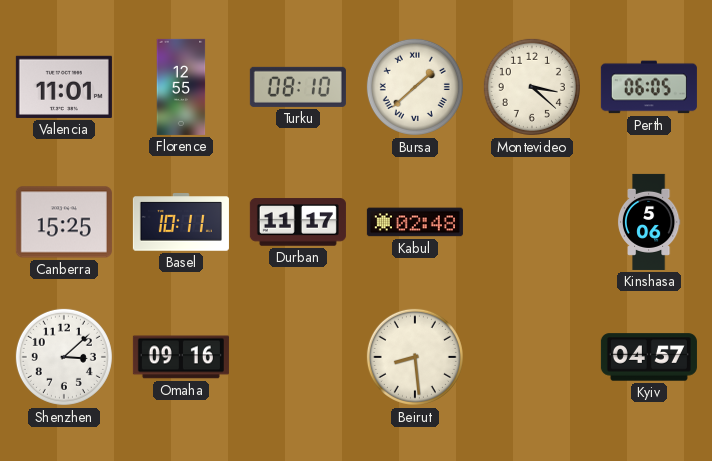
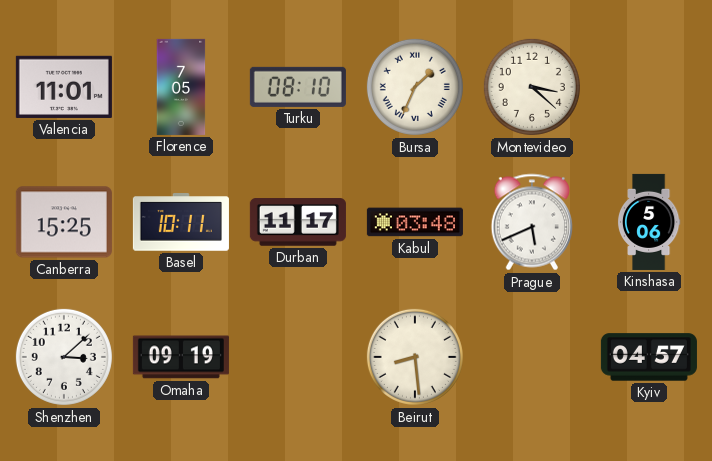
Florence: 12:55 -> 7:05 (181, 87)
Bursa: 1:38 -> 1:34 (415, 87)
Perth: 06:05 -> none (649, 87)
Kabul: 02:48 -> 03:48 (415, 222)
Prague: none -> 5:41 (531, 222)
Omaha: 09:16 -> 09:19 (181, 357)
